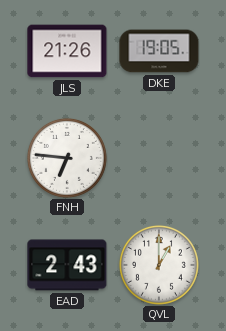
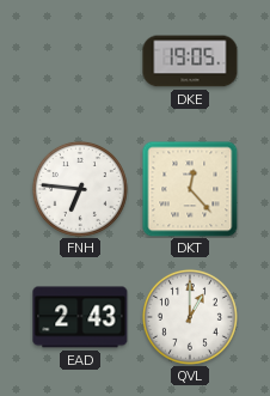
JLS: 21:26 -> none (67, 51)
DKT: none -> 12:23 (190, 189)
